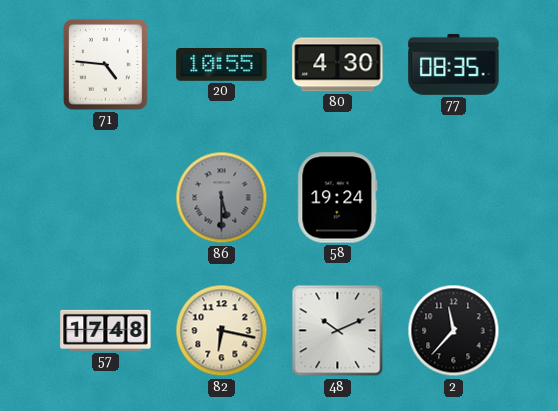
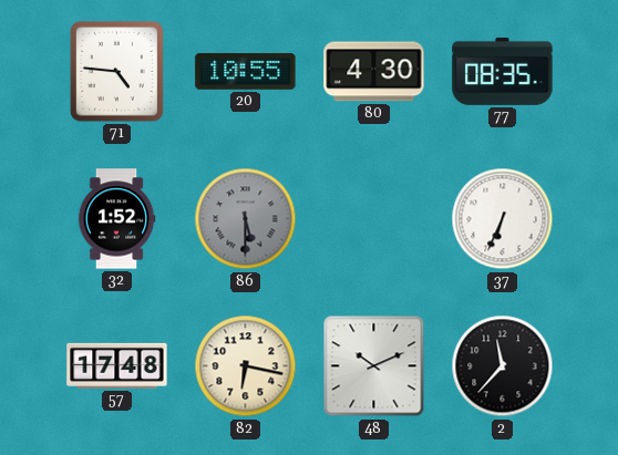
32: none -> 1:52 (116, 219)
58: 19:24 -> none (338, 198)
37: none -> 6:34 (503, 219)
